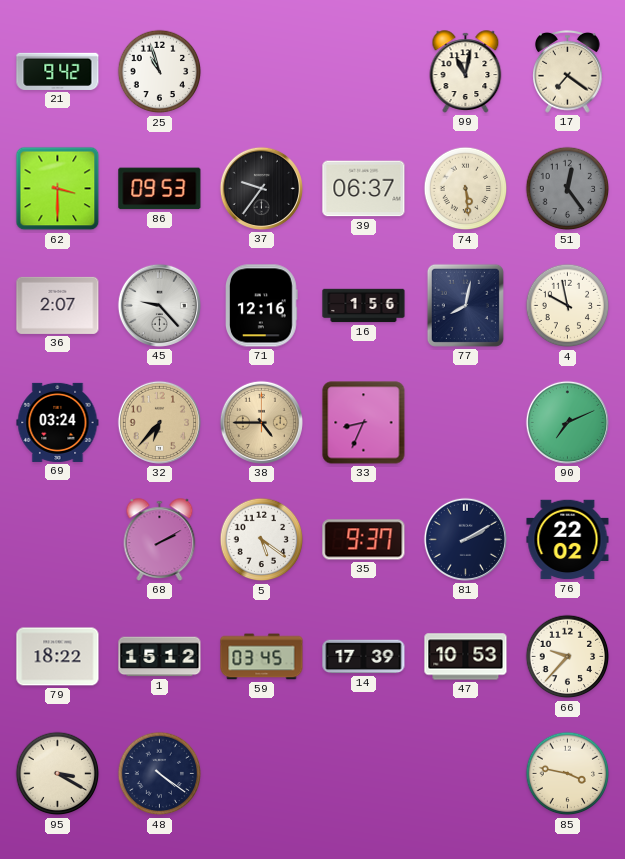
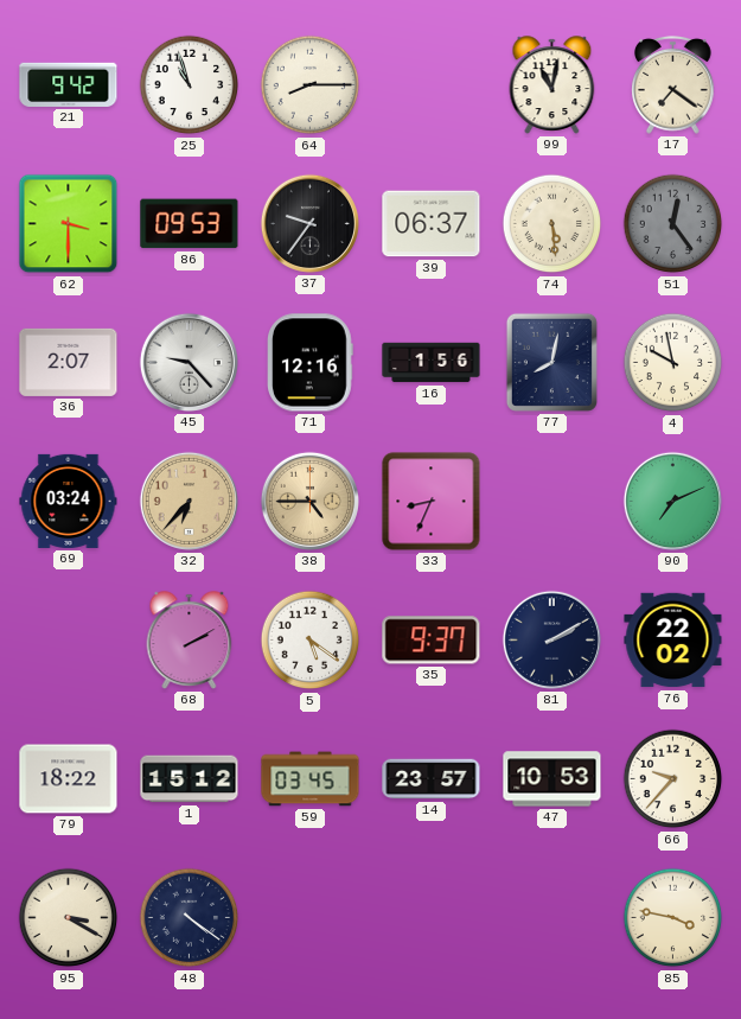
64: none -> 8:15 (311, 85)
14: 17:39 -> 23:57 (432, 779)
